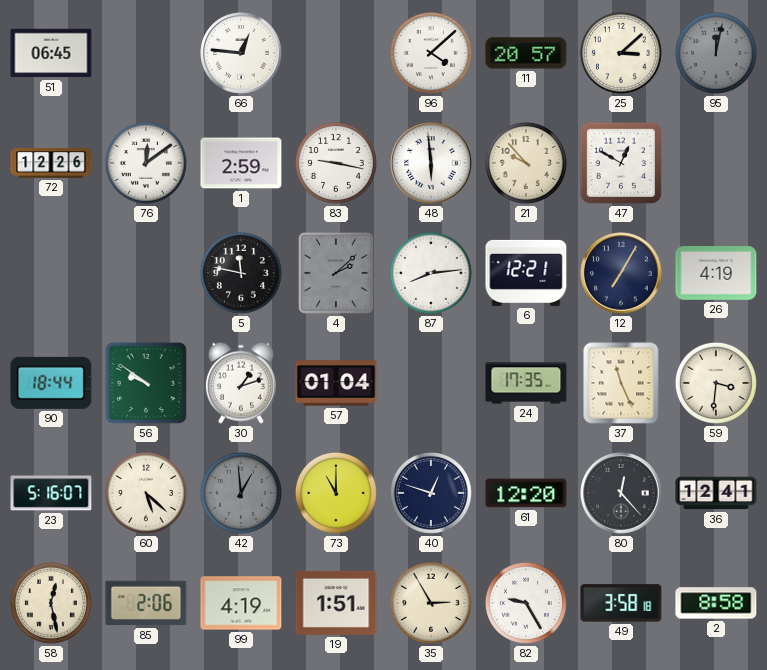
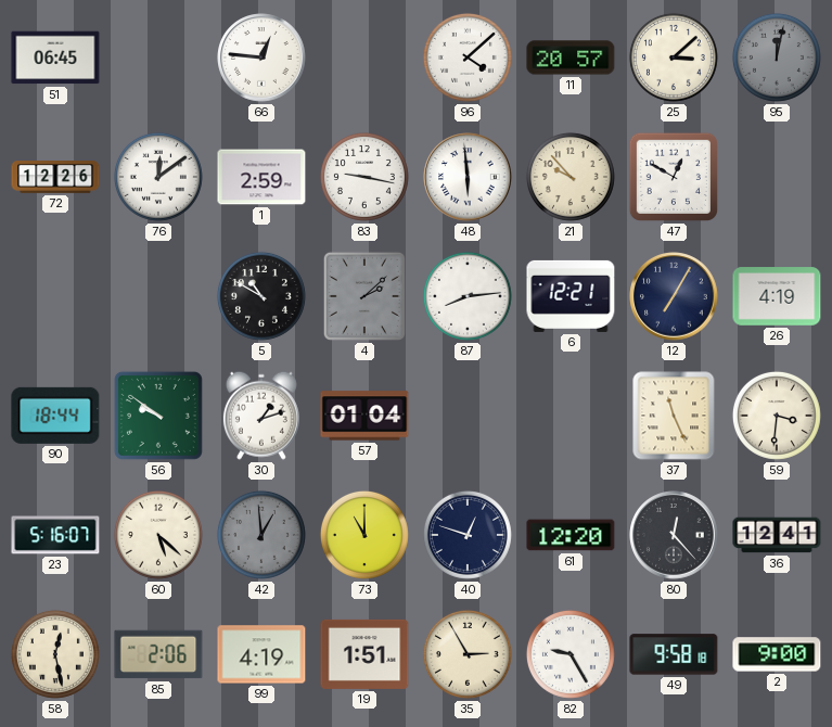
5: 11:47 -> 10:50 (261, 296)
24: 17:35 -> none (526, 383)
49: 3:58 -> 9:58 (674, 654)
2: 8:58 -> 9:00 (777, 654)
